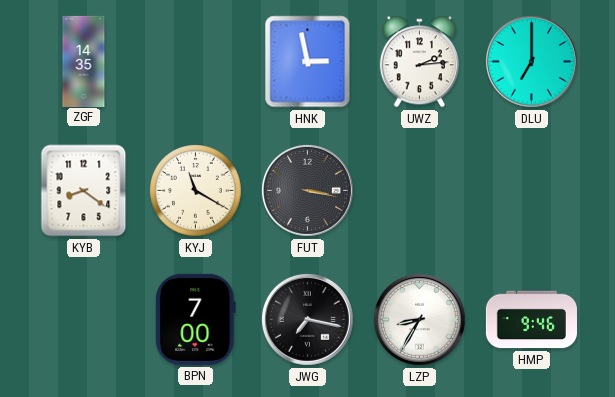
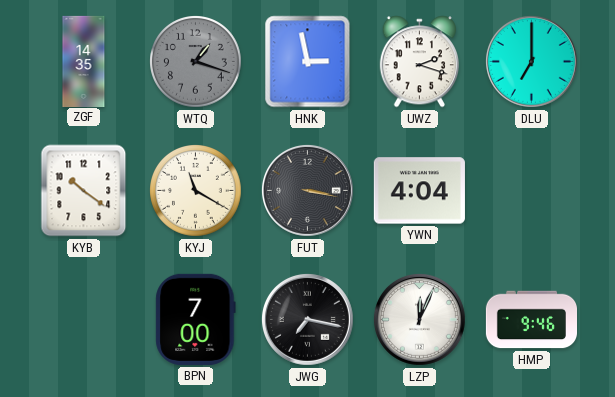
WTQ: none -> 1:18 (196, 62)
UWZ: 2:14 -> 2:18 (419, 62)
KYB: 8:21 -> 10:21 (84, 191)
YWN: none -> 4:04 (419, 191)
LZP: 8:35 -> 12:04 (419, 319)
